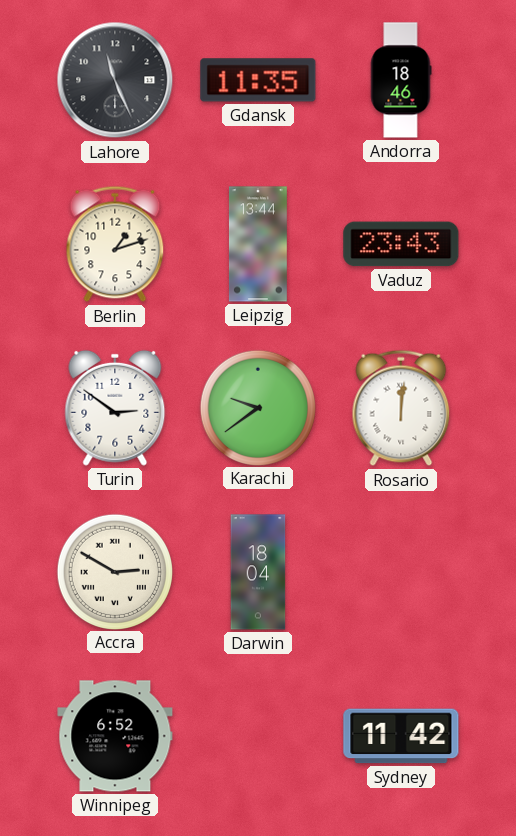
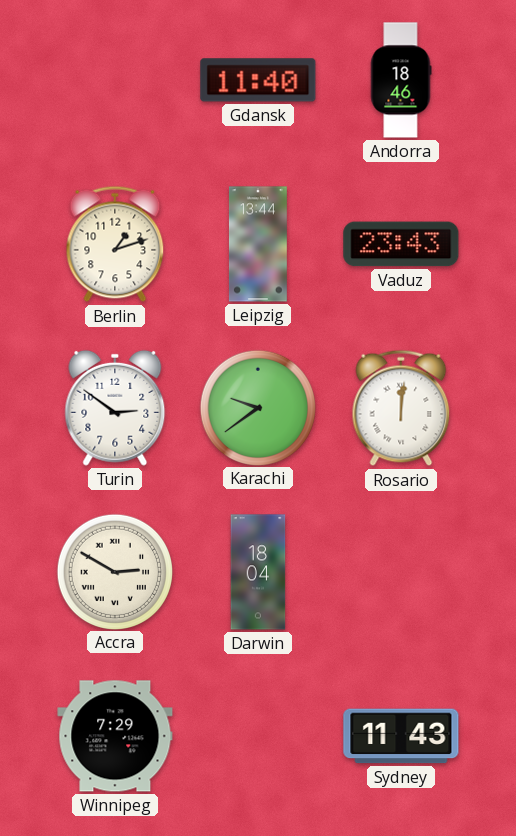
Lahore: 11:26 -> none (115, 80)
Gdansk: 11:35 -> 11:40 (258, 80)
Winnipeg: 6:52 -> 7:29 (115, 736)
Sydney: 11:42 -> 11:43 (401, 736)
